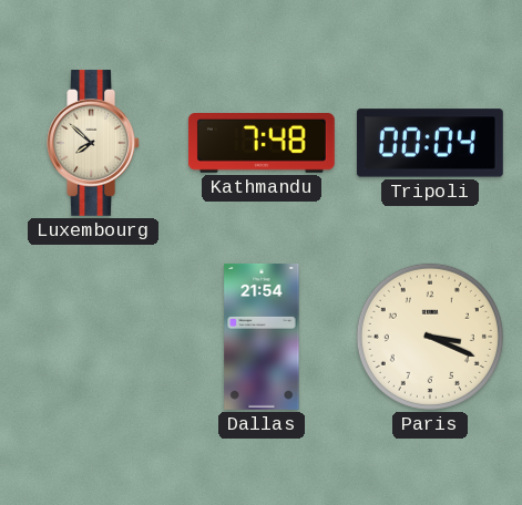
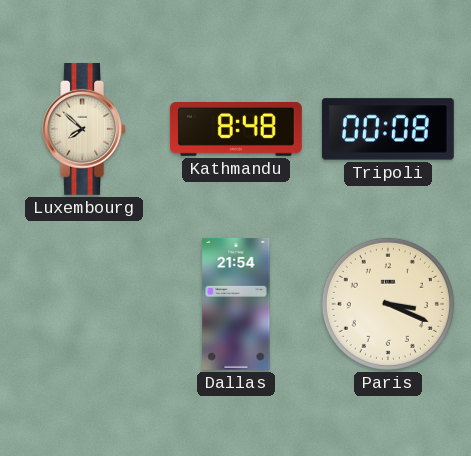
Kathmandu: 7:48 -> 8:48 (236, 130)
Tripoli: 00:04 -> 00:08 (388, 129)
